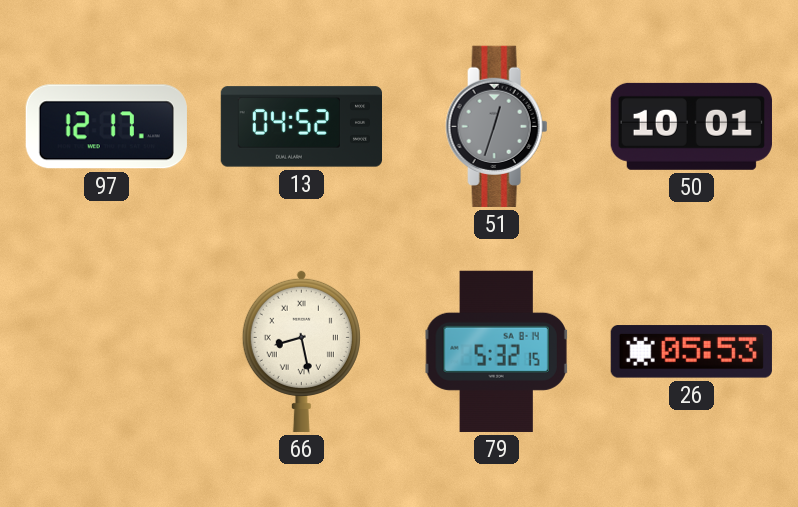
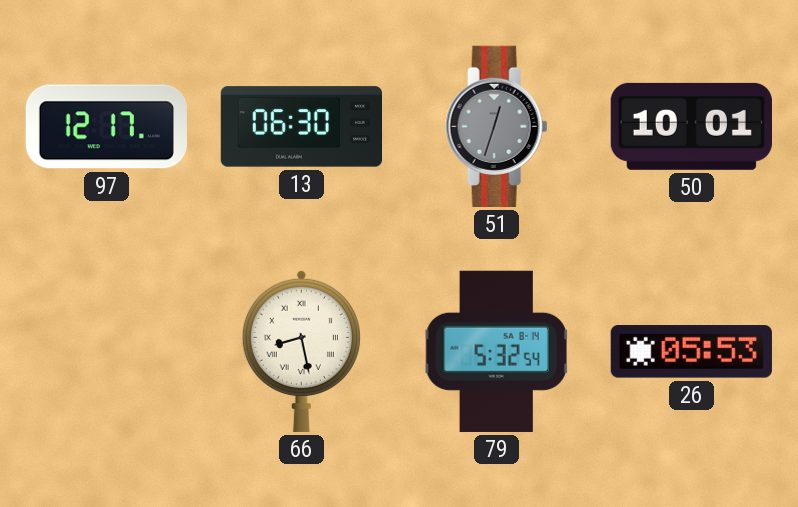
13: 04:52 -> 06:30 (302, 127)
79: 5:32:15 -> 5:32:54 (497, 351)
